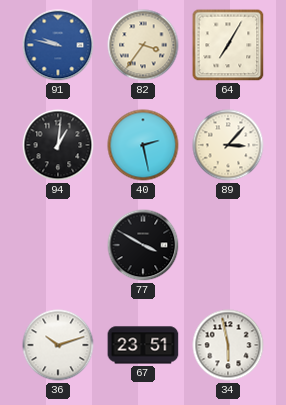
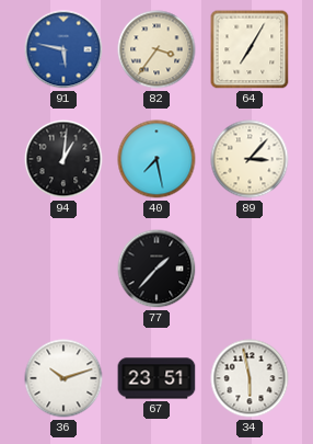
91: 9:47 -> 5:47 (63, 49)
40: 2:28 -> 7:28 (156, 159)
77: 3:50 -> 1:37 (156, 269)
